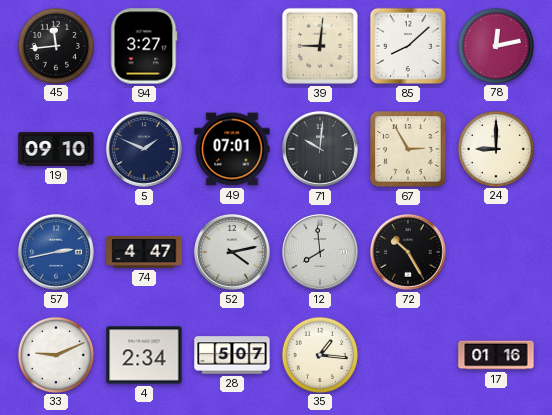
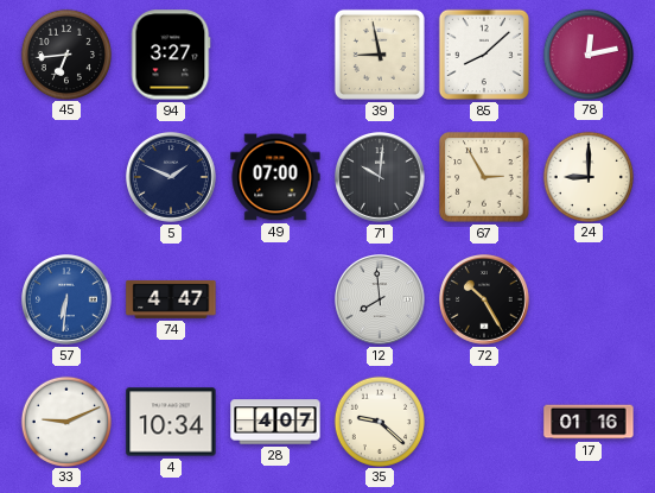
45: 11:44 -> 6:44 (65, 53)
39: 9:01 -> 8:58 (380, 55)
19: 09:10 -> none (56, 149)
49: 07:01 -> 07:00 (275, 177)
57: 2:43 -> 6:31 (68, 301)
52: 4:13 -> none (233, 253)
4: 2:34 -> 10:34 (171, 422)
28: 5:07 -> 4:07 (275, 422)
35: 1:16 -> 9:22 (379, 421)
